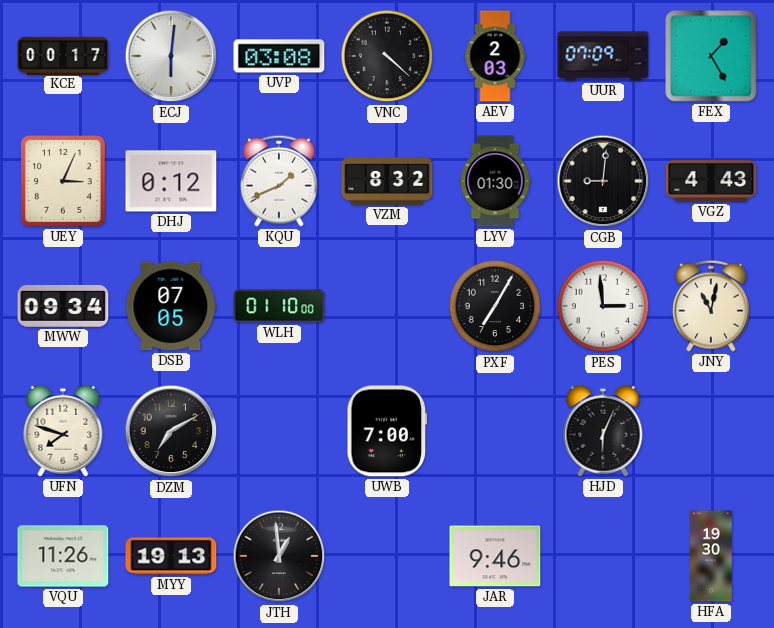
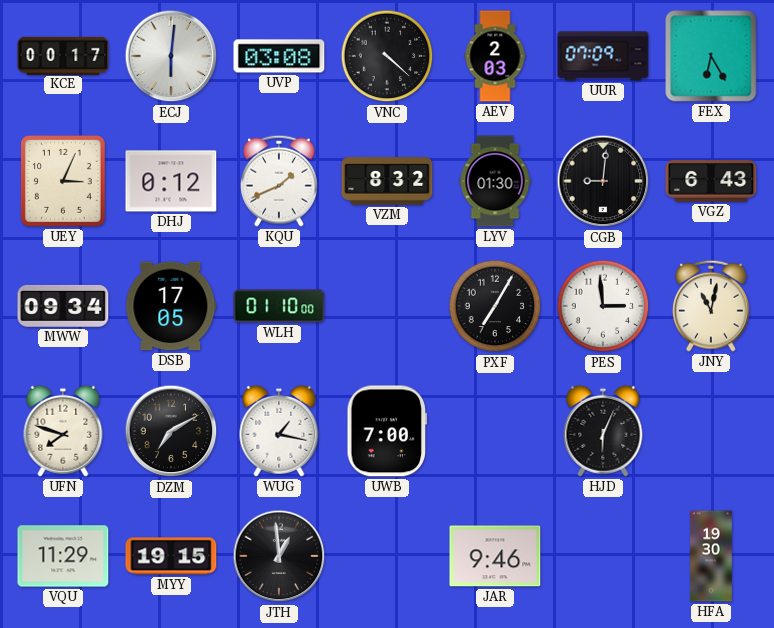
FEX: 1:25 -> 6:25 (711, 56)
VGZ: 4:43 -> 6:43 (711, 181)
DSB: 07:05 -> 17:05 (171, 306)
WUG: none -> 1:17 (279, 431)
VQU: 11:26 -> 11:29 (63, 556)
MYY: 19:13 -> 19:15 (171, 556)
